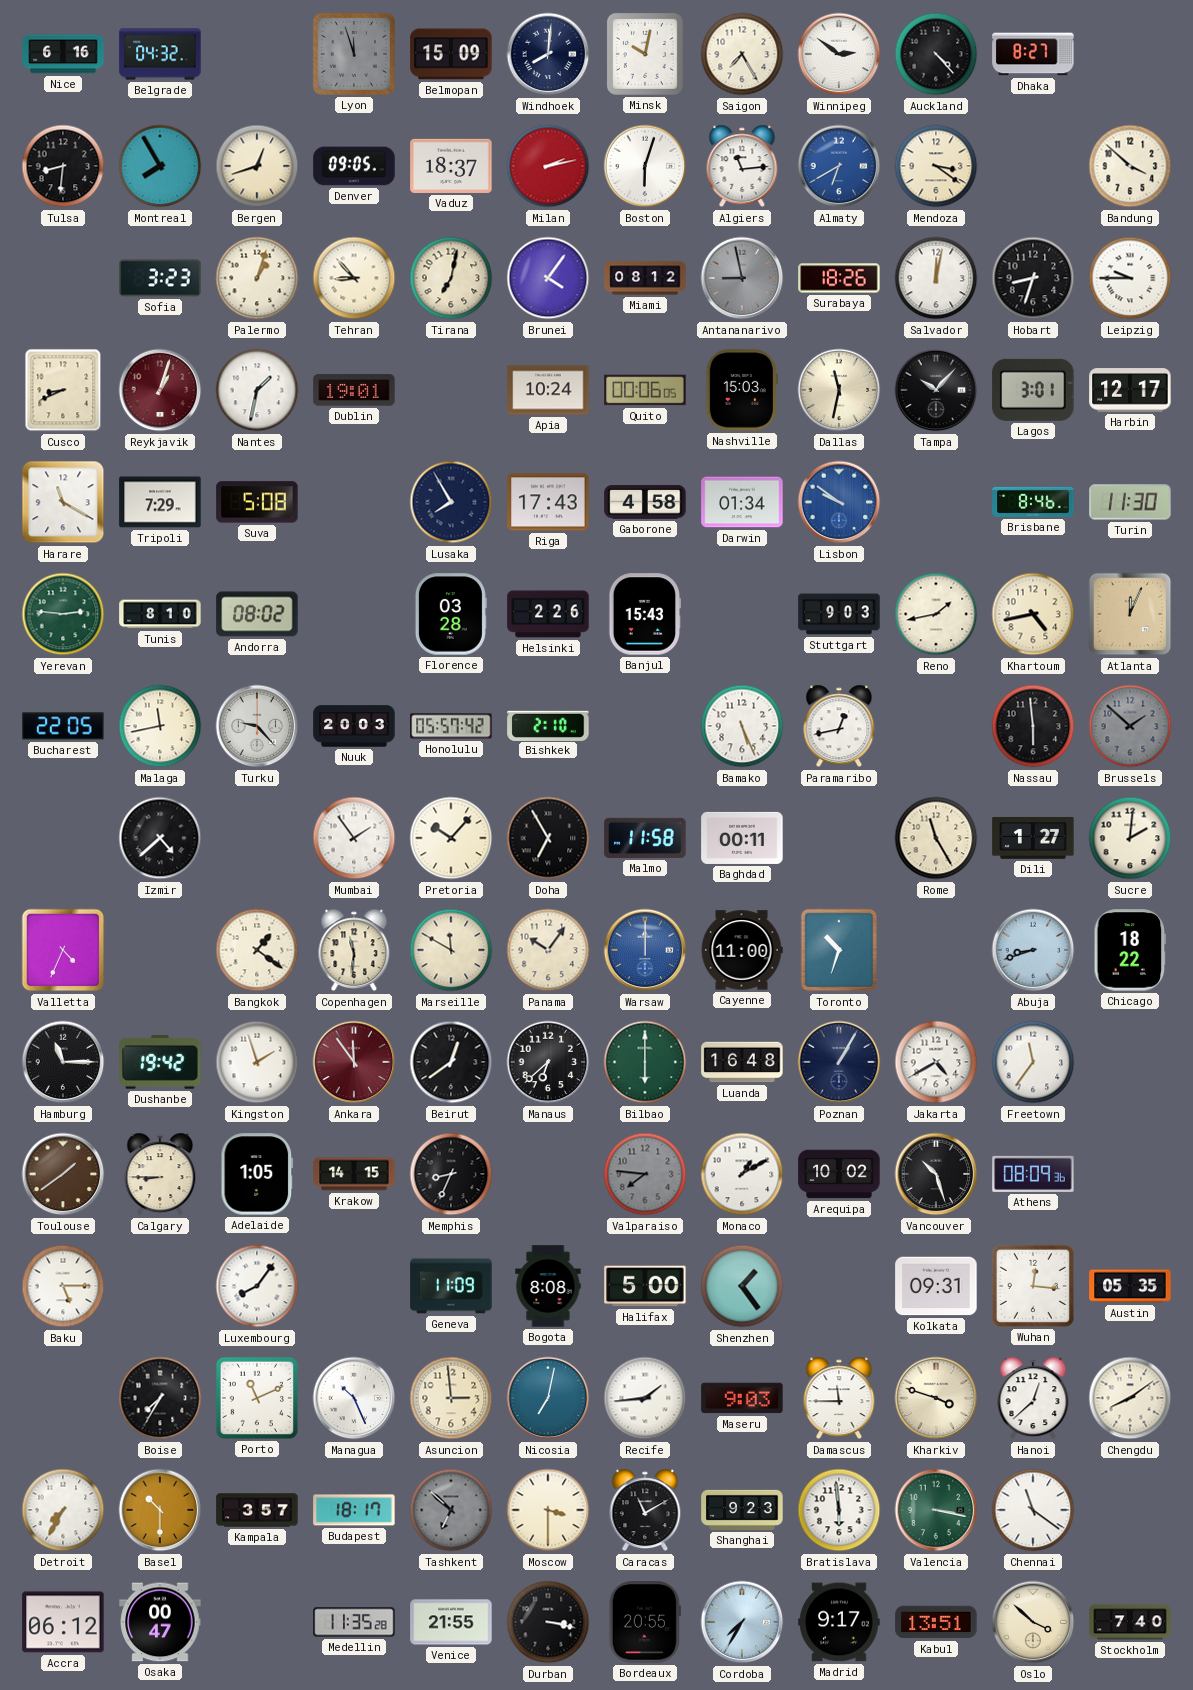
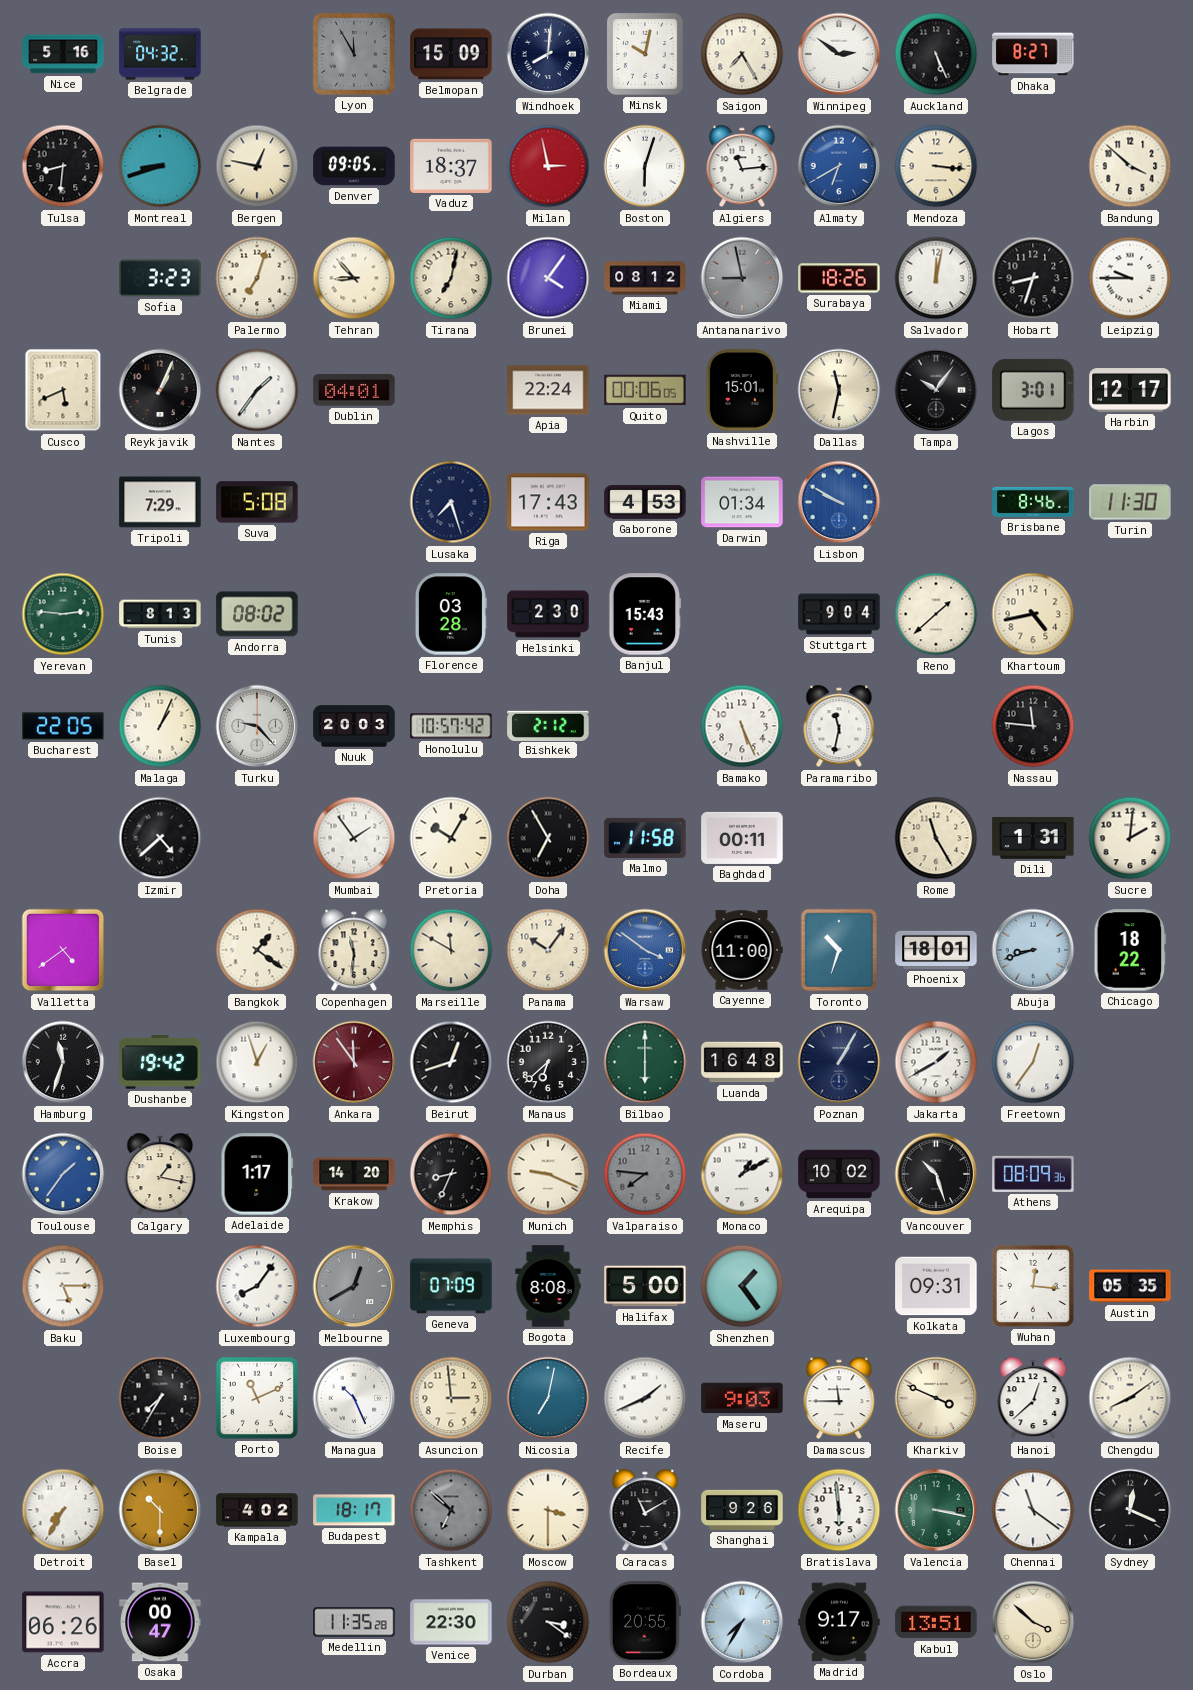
Nice: 6:16 -> 5:16 (63, 54)
Lyon: 11:57 -> 11:55 (354, 54)
Auckland: 4:23 -> 5:26 (936, 54)
Montreal: 7:55 -> 8:42 (160, 166)
Bergen: 12:42 -> 12:47 (257, 166)
Milan: 2:13 -> 2:58 (548, 166)
Mendoza: 3:21 -> 3:16 (936, 166)
Palermo: 1:03 -> 7:03 (257, 278)
Cusco: 8:41 -> 5:41 (63, 390)
Reykjavik: 1:03 -> 1:04 (160, 390)
Reykjavik dial: burgundy -> black (160, 390)
Nantes: 1:32 -> 1:36 (257, 390)
Dublin: 19:01 -> 04:01 (354, 390)
Apia: 10:24 -> 22:24 (548, 390)
Nashville: 15:03 -> 15:01 (742, 390)
Tampa: 10:07 -> 10:06 (936, 390)
Harare: 11:20 -> none (63, 502)
Lusaka: 7:55 -> 7:27 (451, 502)
Gaborone: 4:58 -> 4:53 (645, 502)
Lisbon: 9:51 -> 9:50 (839, 502)
Tunis: 8:10 -> 8:13 (160, 614)
Helsinki: 2:26 -> 2:30 (548, 614)
Stuttgart: 9:03 -> 9:04 (839, 614)
Reno: 1:43 -> 1:38 (936, 614)
Atlanta: 12:04 -> none (1130, 614)
Malaga: 11:43 -> 1:04 (160, 726)
Honolulu: 05:57 -> 10:57 (451, 726)
Bishkek: 2:10 -> 2:12 (548, 725)
Paramaribo: 12:43 -> 11:32 (839, 726)
Nassau: 5:59 -> 11:46 (1033, 726)
Brussels: 1:52 -> none (1130, 726)
Pretoria: 10:07 -> 10:05 (451, 838)
Dili: 1:27 -> 1:31 (1033, 838)
Valletta: 4:34 -> 4:39 (63, 950)
Warsaw: 12:00 -> 3:51 (645, 950)
Phoenix: none -> 18:01 (936, 950)
Hamburg: 11:15 -> 11:33 (63, 1062)
Kingston: 1:57 -> 12:57 (257, 1062)
Beirut: 12:39 -> 12:42 (451, 1062)
Jakarta: 4:40 -> 1:40 (936, 1062)
Freetown: 11:36 -> 12:36 (1033, 1062)
Toulouse: 1:39 -> 1:36 (63, 1174)
Toulouse dial: brown -> blue (63, 1174)
Calgary: 8:45 -> 1:17 (160, 1174)
Adelaide: 1:05 -> 1:17 (257, 1174)
Krakow: 14:15 -> 14:20 (354, 1174)
Munich: none -> 9:19 (548, 1174)
Melbourne: none -> 12:40 (354, 1286)
Geneva: 11:09 -> 07:09 (451, 1286)
Recife: 1:44 -> 1:41 (645, 1398)
Kharkiv: 3:48 -> 3:49 (936, 1398)
Kampala: 3:57 -> 4:02 (257, 1510)
Shanghai: 9:23 -> 9:26 (742, 1510)
Sydney: none -> 12:19 (1130, 1510)
Accra: 06:12 -> 06:26 (63, 1622)
Venice: 21:55 -> 22:30 (451, 1622)
Durban: 3:17 -> 3:21 (548, 1622)
Stockholm: 7:40 -> none (1130, 1622)
